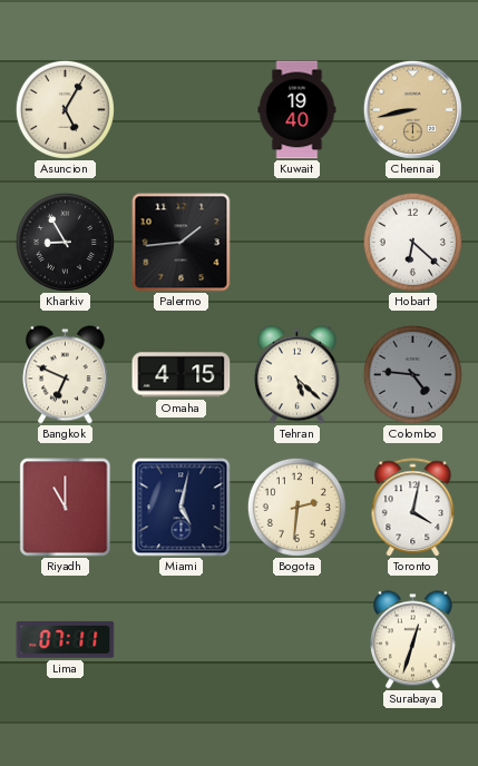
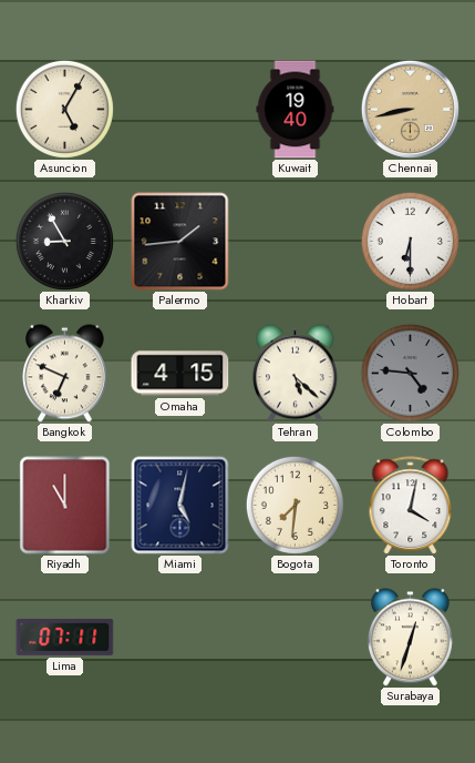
Hobart: 6:22 -> 6:30 (410, 241)
Bogota: 2:31 -> 7:31 (295, 505)
